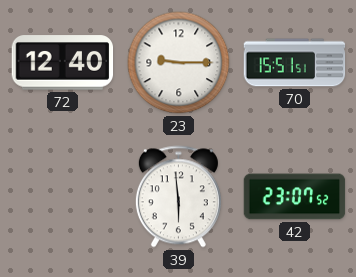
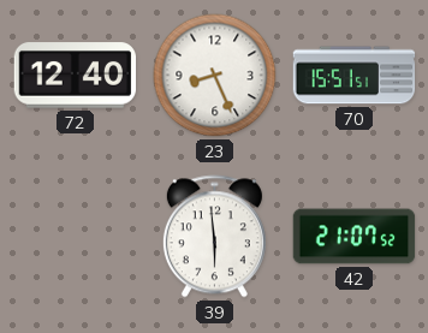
23: 9:15 -> 8:26 (215, 76)
42: 23:07 -> 21:07 (355, 237)
